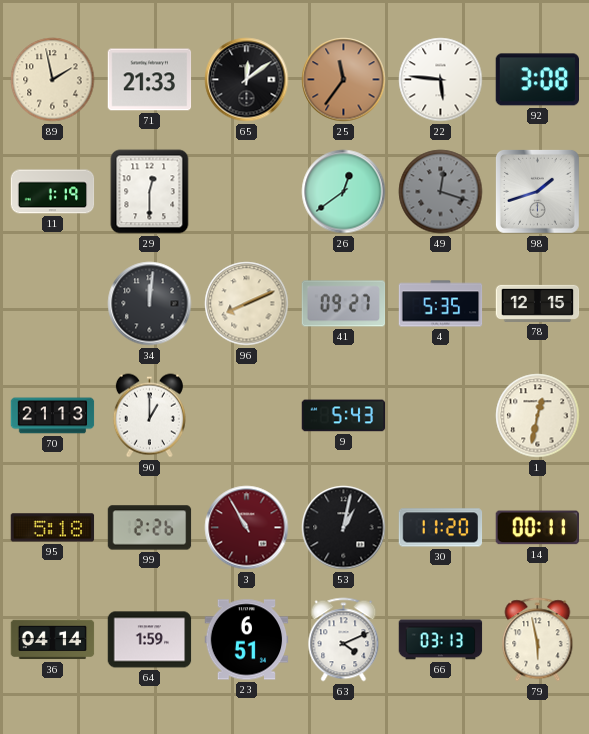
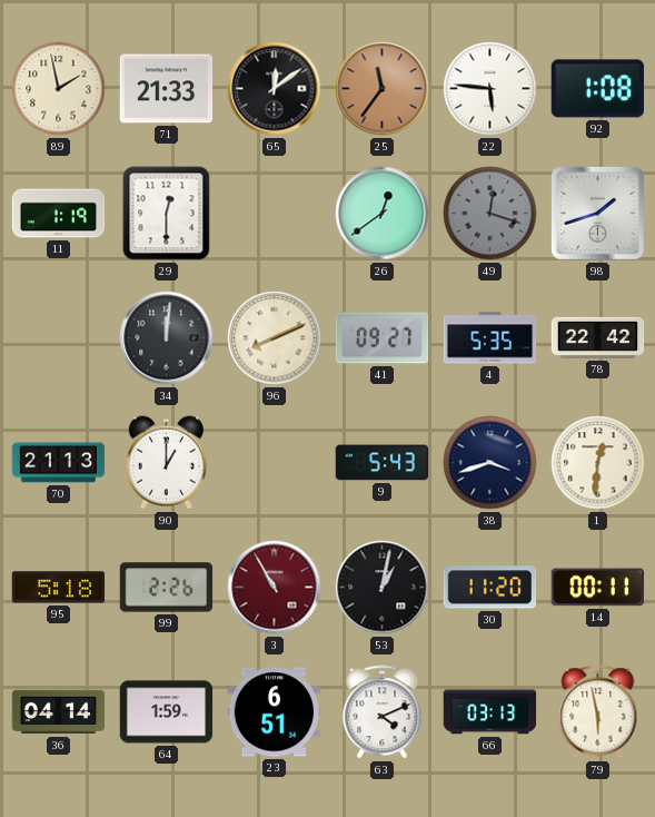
92: 3:08 -> 1:08 (597, 89)
78: 12:15 -> 22:42 (598, 337)
38: none -> 3:42 (490, 463)
1: 12:32 -> 12:31 (598, 463)
